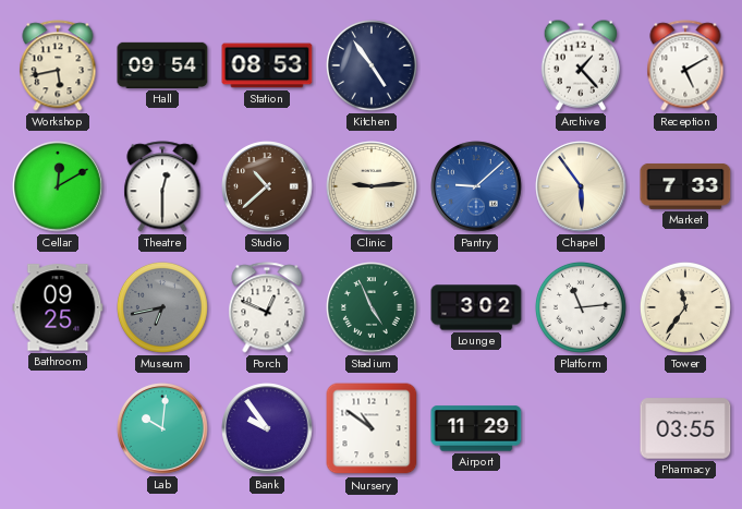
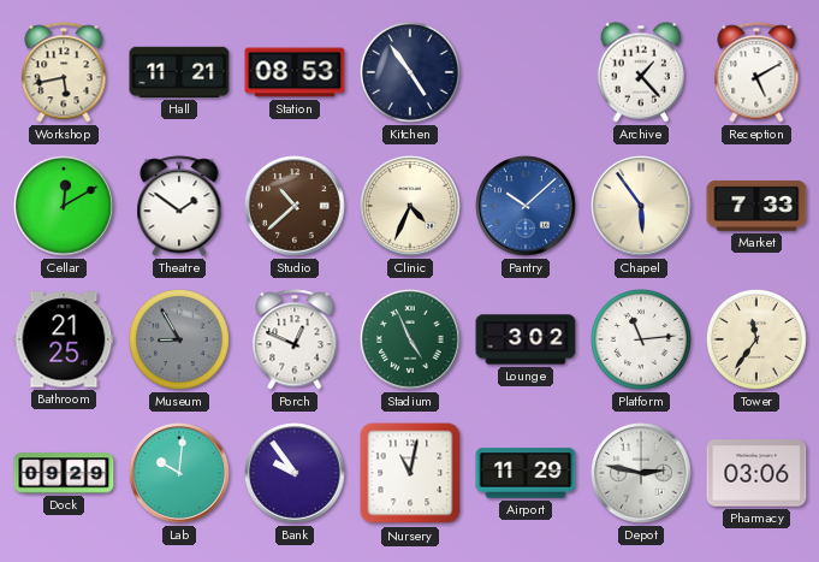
Hall: 09:54 -> 11:21 (179, 72)
Theatre: 12:30 -> 1:51 (179, 206)
Clinic: 9:14 -> 4:34 (410, 206)
Pantry: 9:08 -> 10:08 (526, 206)
Bathroom: 09:25 -> 21:25 (64, 339)
Museum: 6:43 -> 8:55 (179, 339)
Dock: none -> 09:29 (64, 473)
Nursery: 10:51 -> 11:02 (410, 473)
Depot: none -> 2:47 (641, 473)
Pharmacy: 03:55 -> 03:06 (756, 473)
